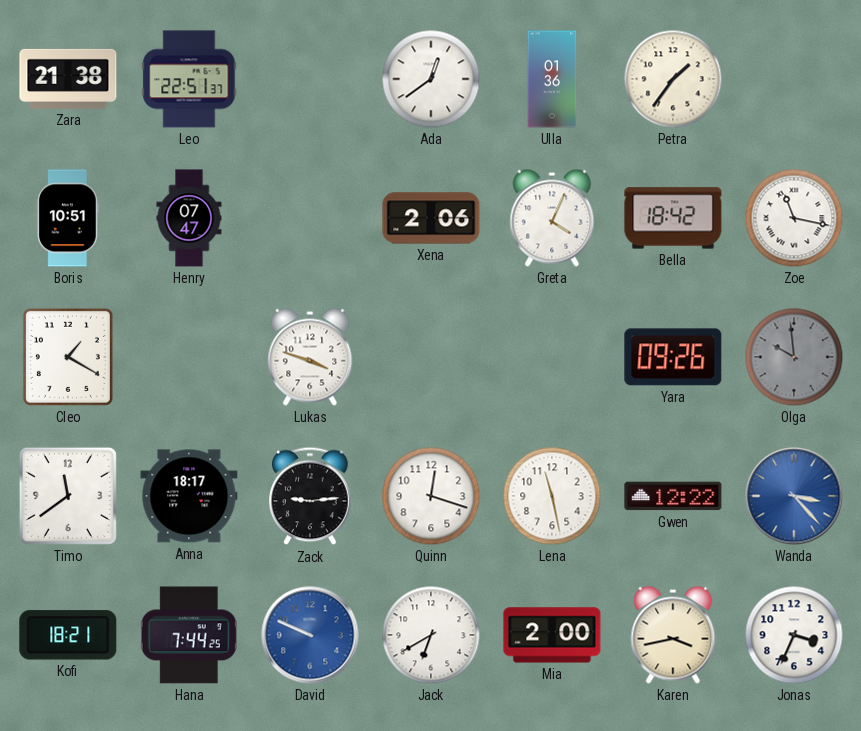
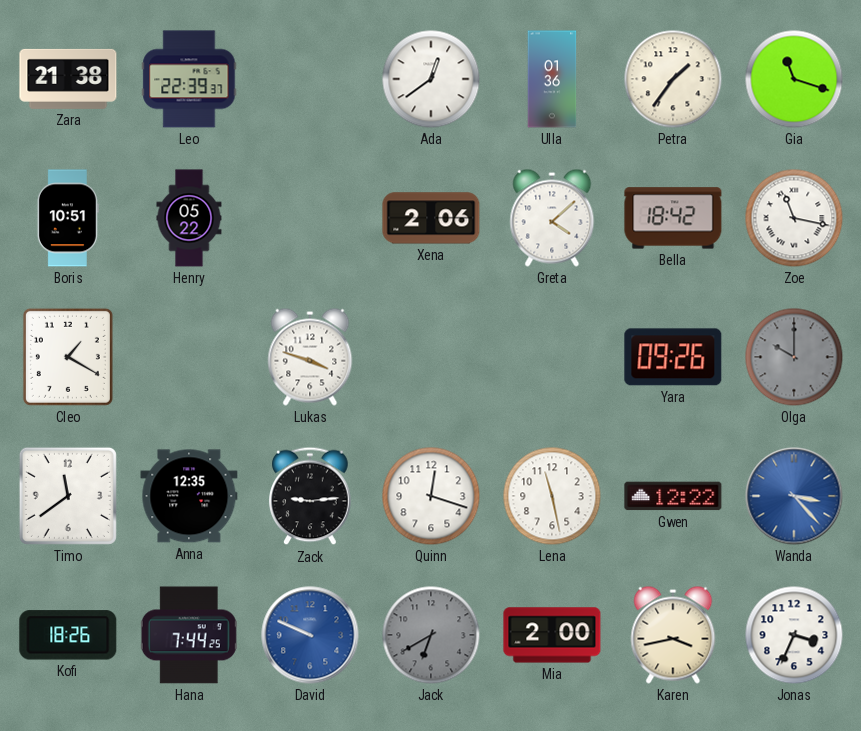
Leo: 22:51 -> 22:39 (189, 79)
Gia: none -> 11:18 (794, 79)
Henry: 07:47 -> 05:22 (189, 218)
Greta: 4:04 -> 4:08 (552, 218)
Olga: 9:59 -> 10:00 (794, 357)
Anna: 18:17 -> 12:35 (189, 496)
Kofi: 18:21 -> 18:26 (68, 635)
Jack dial: white -> grey (431, 635)
